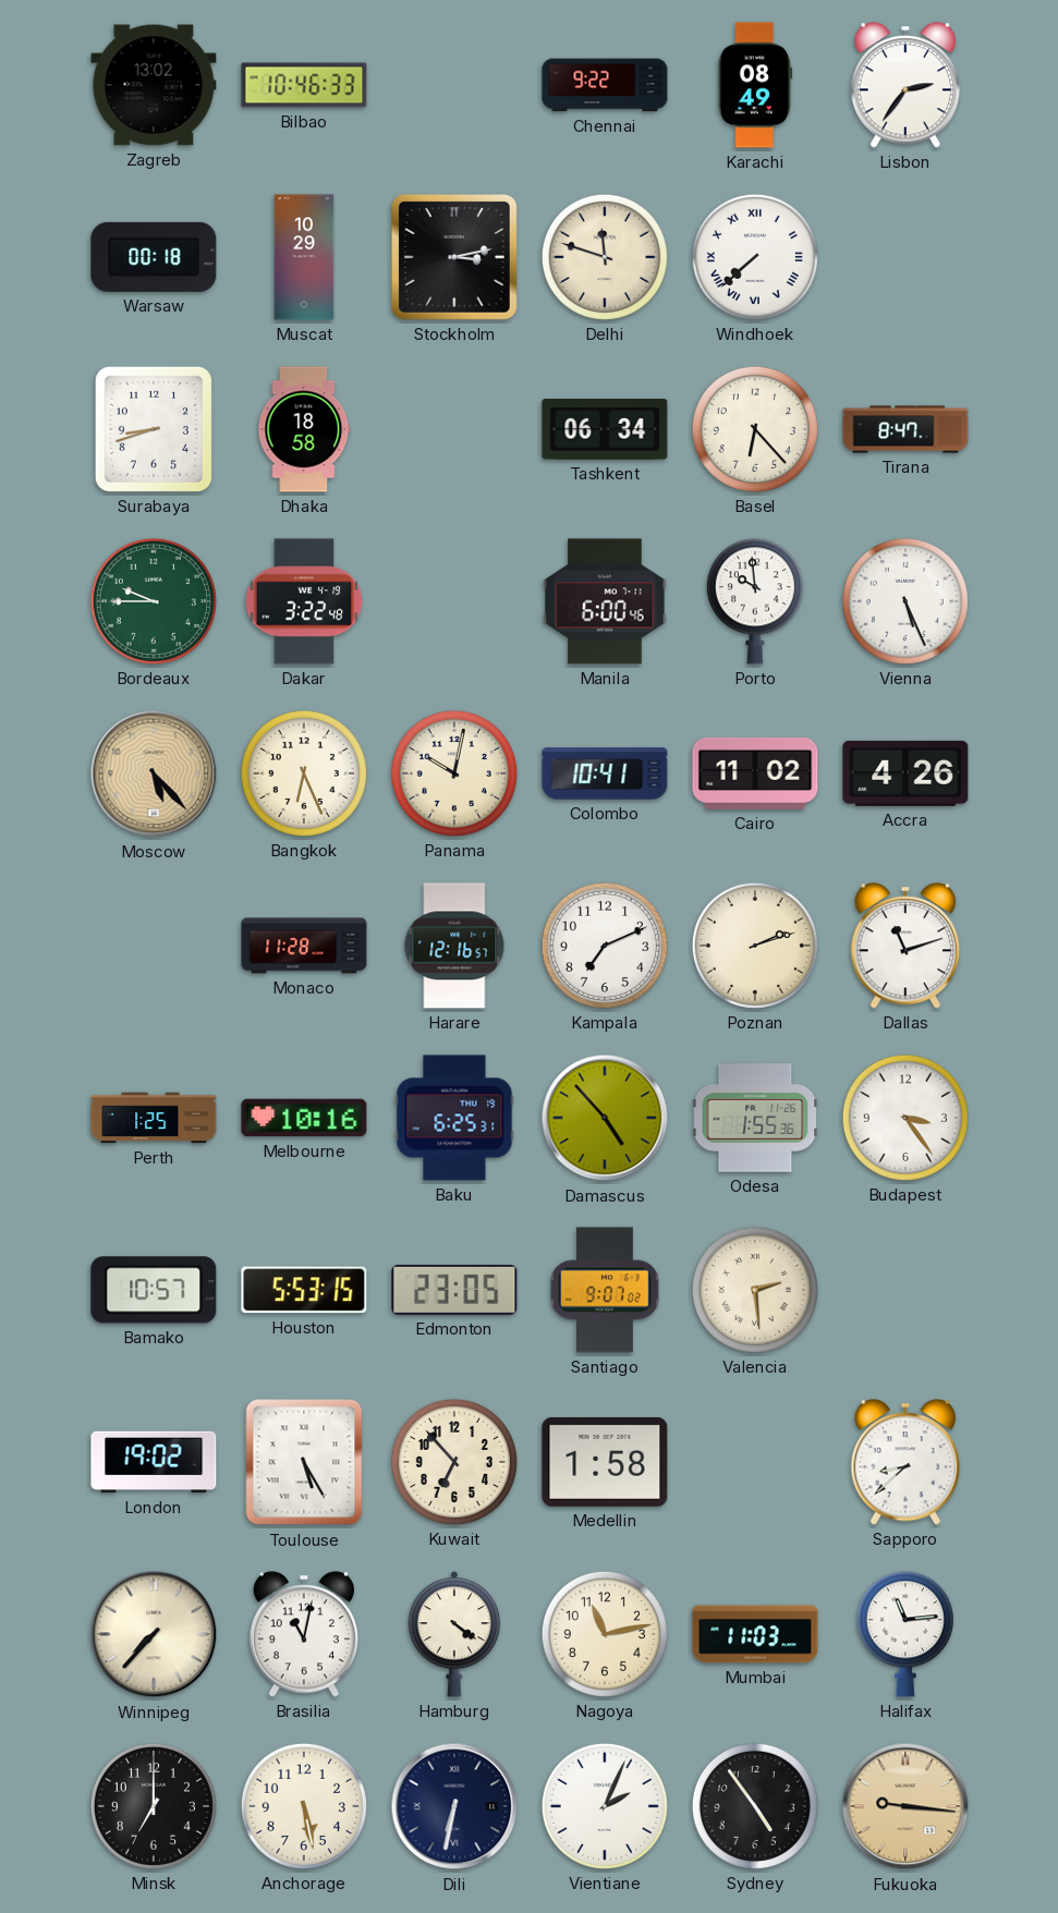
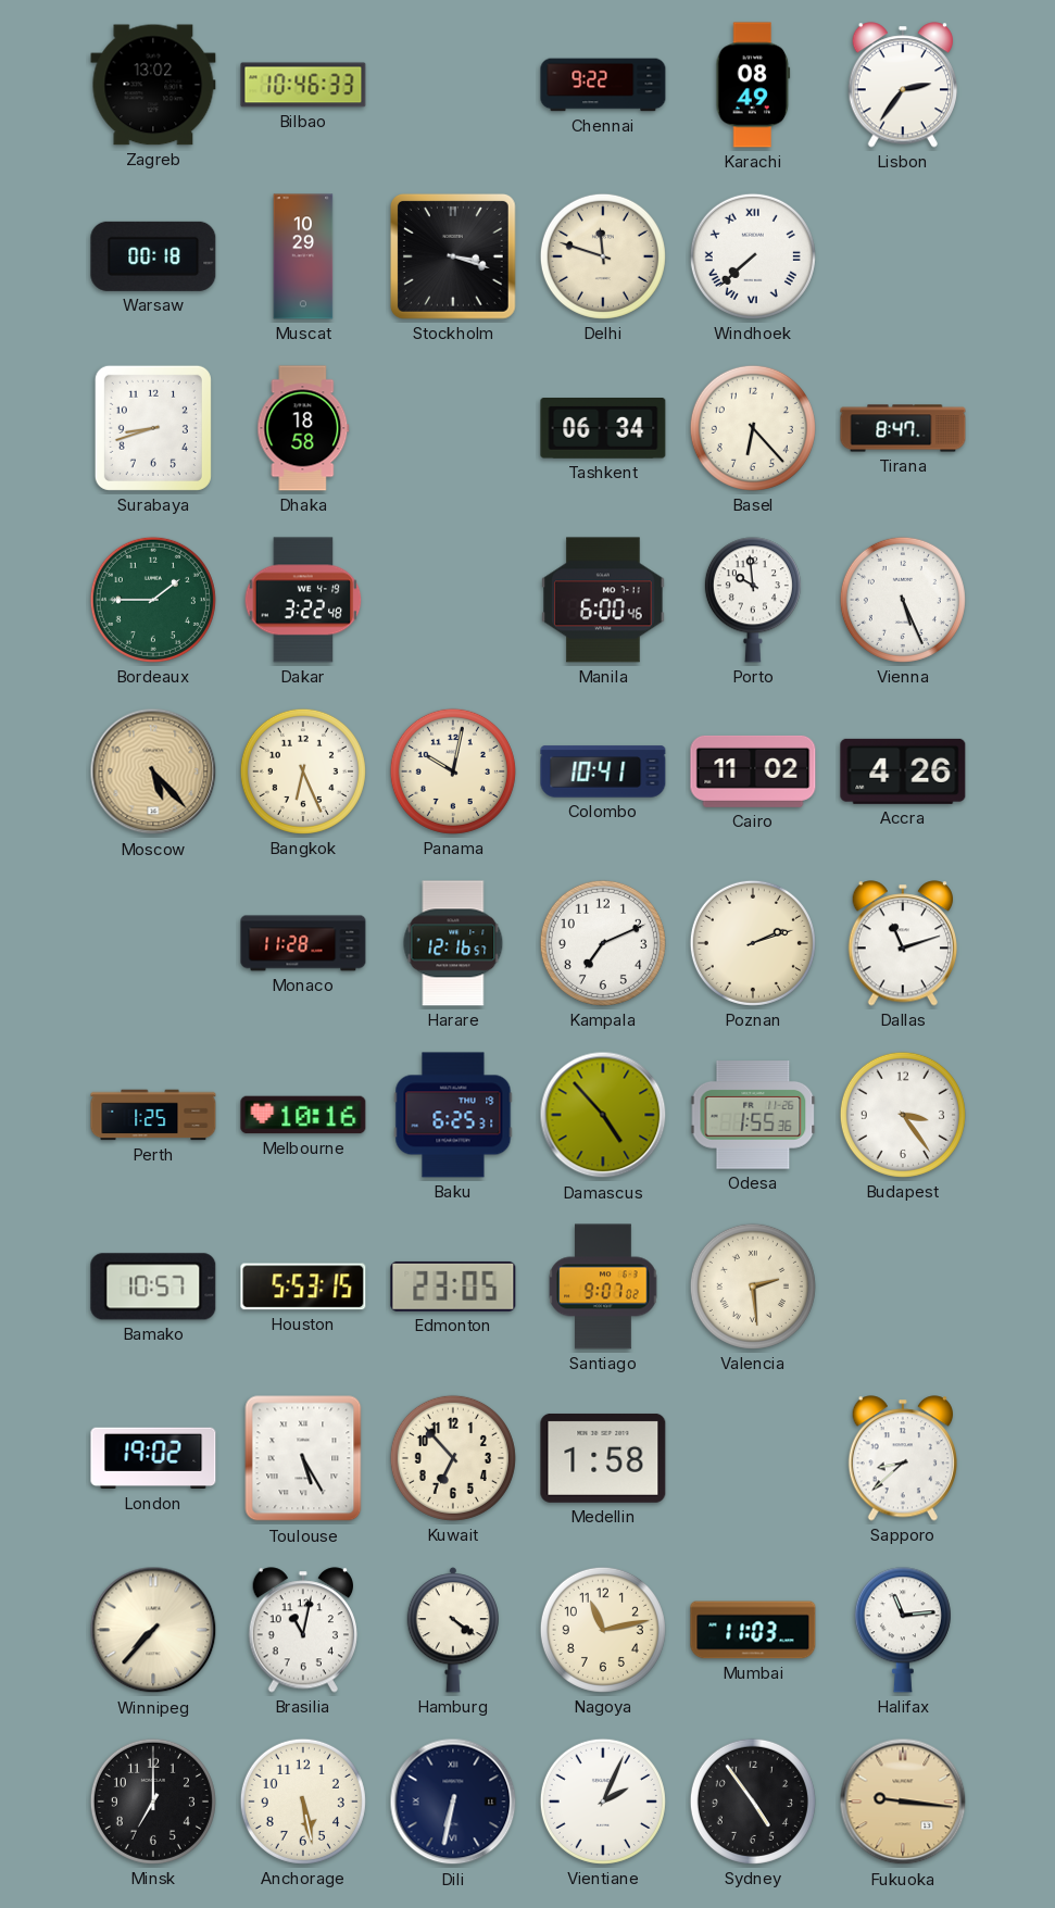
Stockholm: 3:13 -> 3:18 (453, 256)
Bordeaux: 9:45 -> 1:45 (153, 600)
